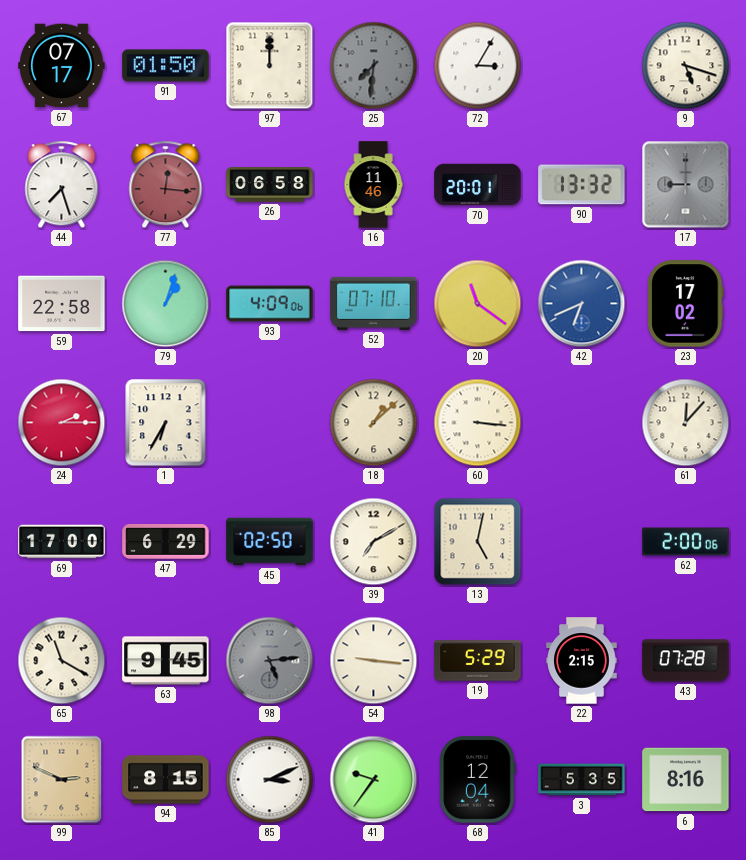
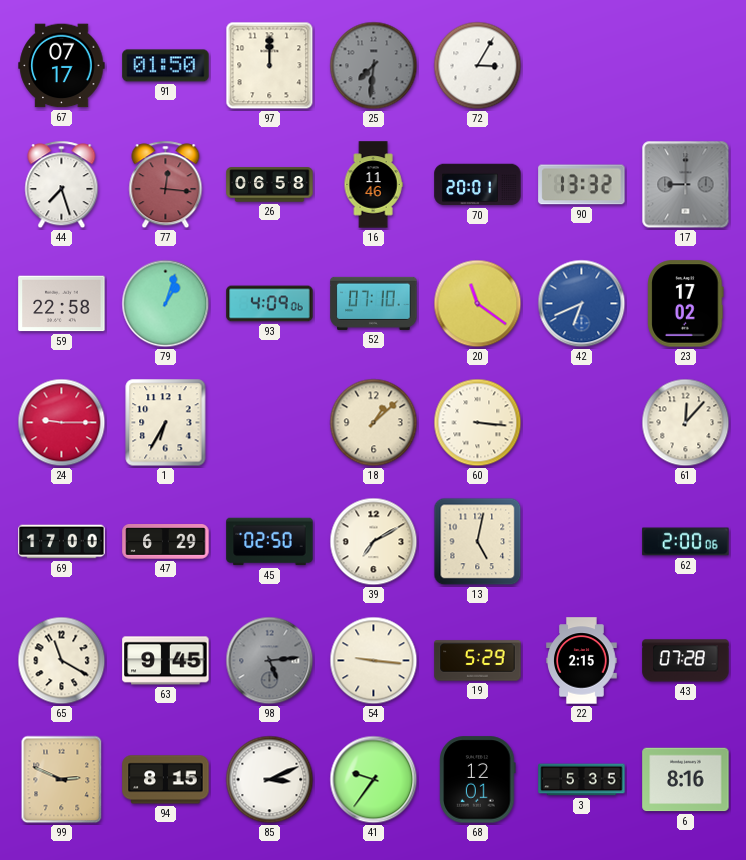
9: 5:18 -> none (686, 66)
24: 2:15 -> 9:15 (62, 423)
68: 12:04 -> 12:01 (478, 780)
